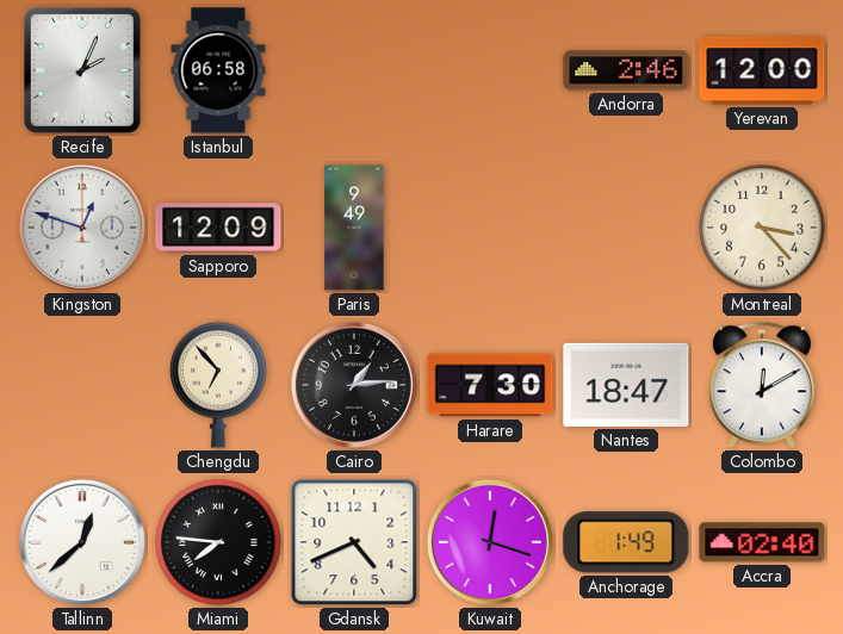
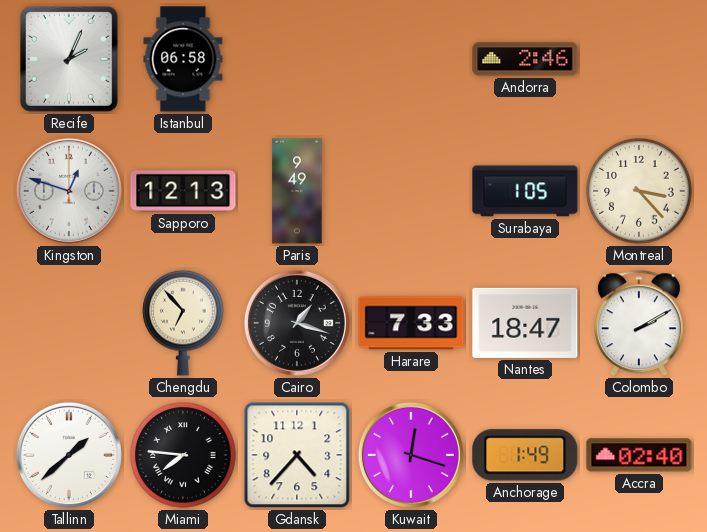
Yerevan: 12:00 -> none (762, 70)
Sapporo: 12:09 -> 12:13 (183, 191)
Surabaya: none -> 1:05 (525, 191)
Cairo: 1:14 -> 1:18 (297, 323)
Harare: 7:30 -> 7:33 (411, 323)
Colombo: 12:10 -> 2:10 (639, 324)
Tallinn: 12:38 -> 1:38 (69, 455)
Gdansk: 4:41 -> 4:37 (297, 455)
